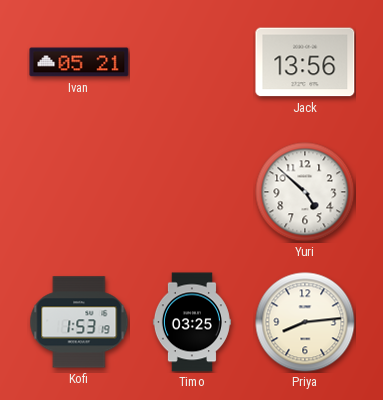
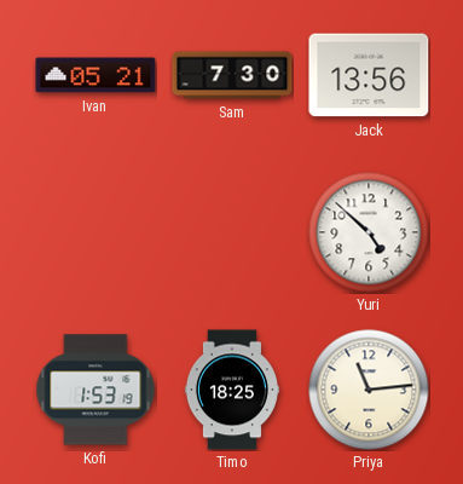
Sam: none -> 7:30 (232, 75)
Timo: 03:25 -> 18:25 (232, 390)
Priya: 8:14 -> 11:14 (369, 390)
